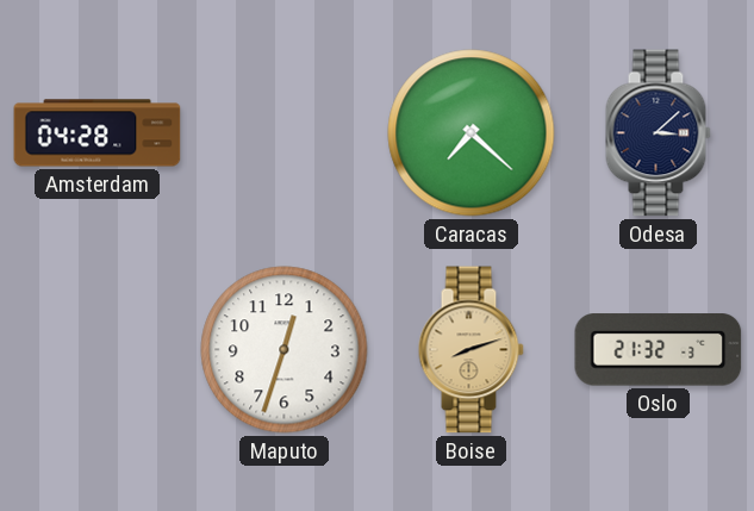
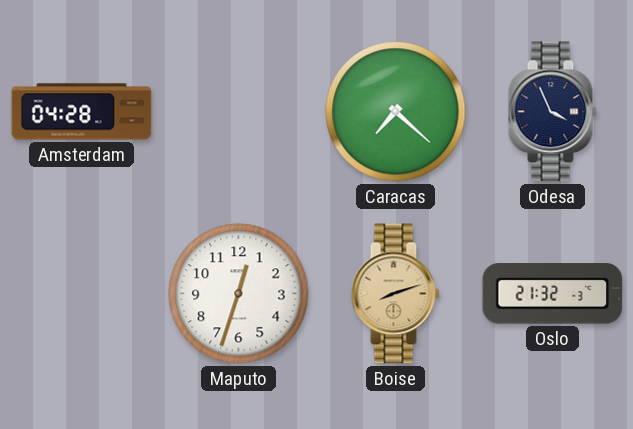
Odesa: 3:08 -> 3:56 (552, 112)
